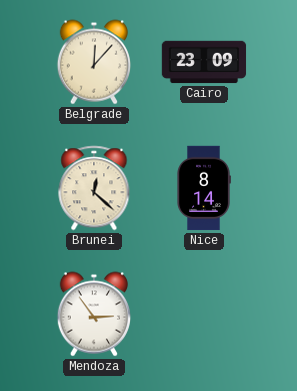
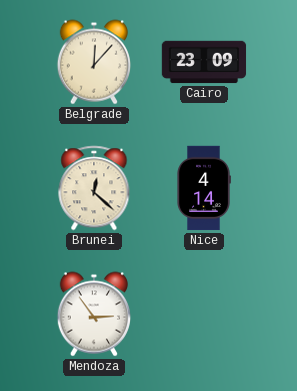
Nice: 8:14 -> 4:14 (204, 188)
